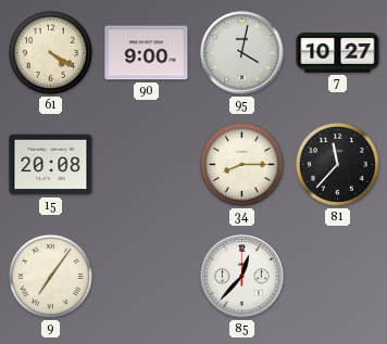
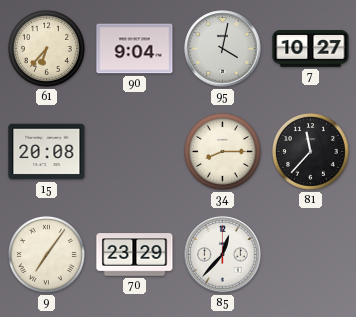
61: 4:20 -> 6:37 (47, 49)
90: 9:00 -> 9:04 (135, 49)
70: none -> 23:29 (135, 255)
